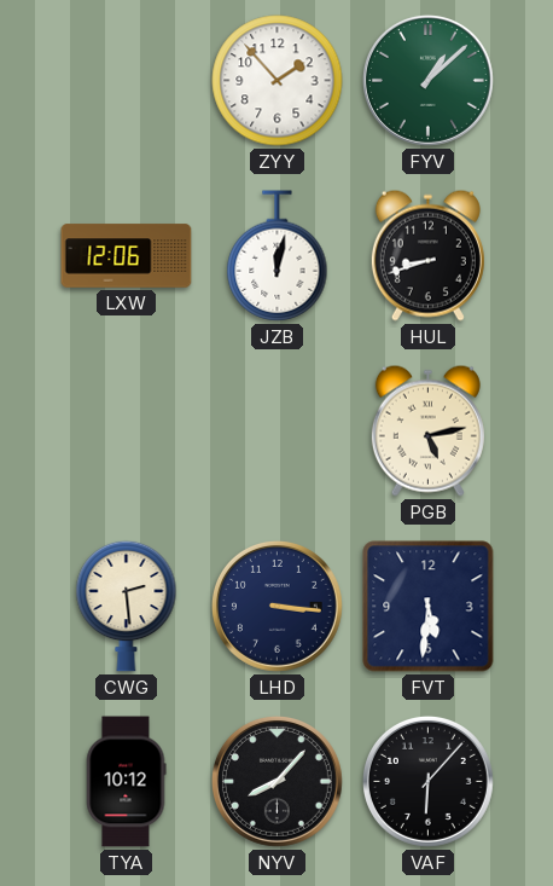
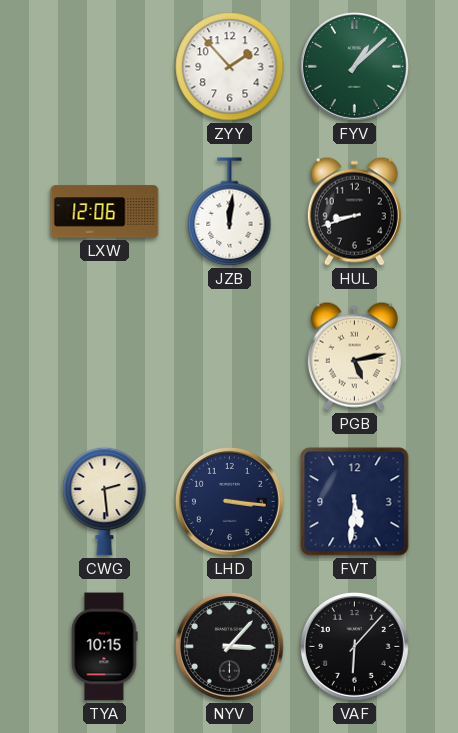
JZB: 12:02 -> 12:01 (230, 212)
TYA: 10:12 -> 10:15 (104, 647)
NYV: 8:07 -> 3:07 (229, 646)
